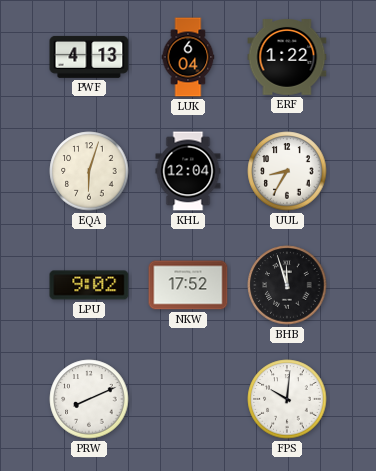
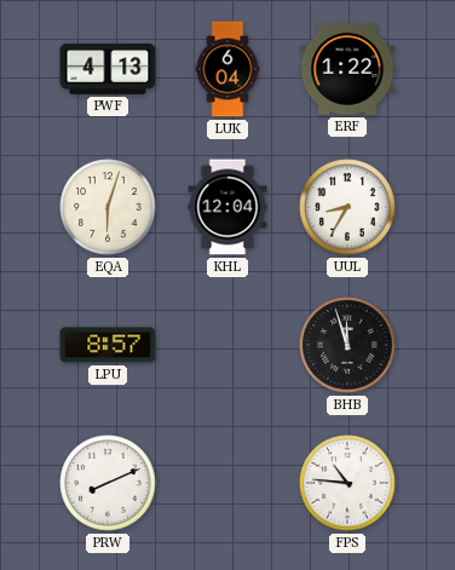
LPU: 9:02 -> 8:57 (108, 345)
NKW: 17:52 -> none (188, 285)
FPS: 10:01 -> 10:46 (347, 483)
